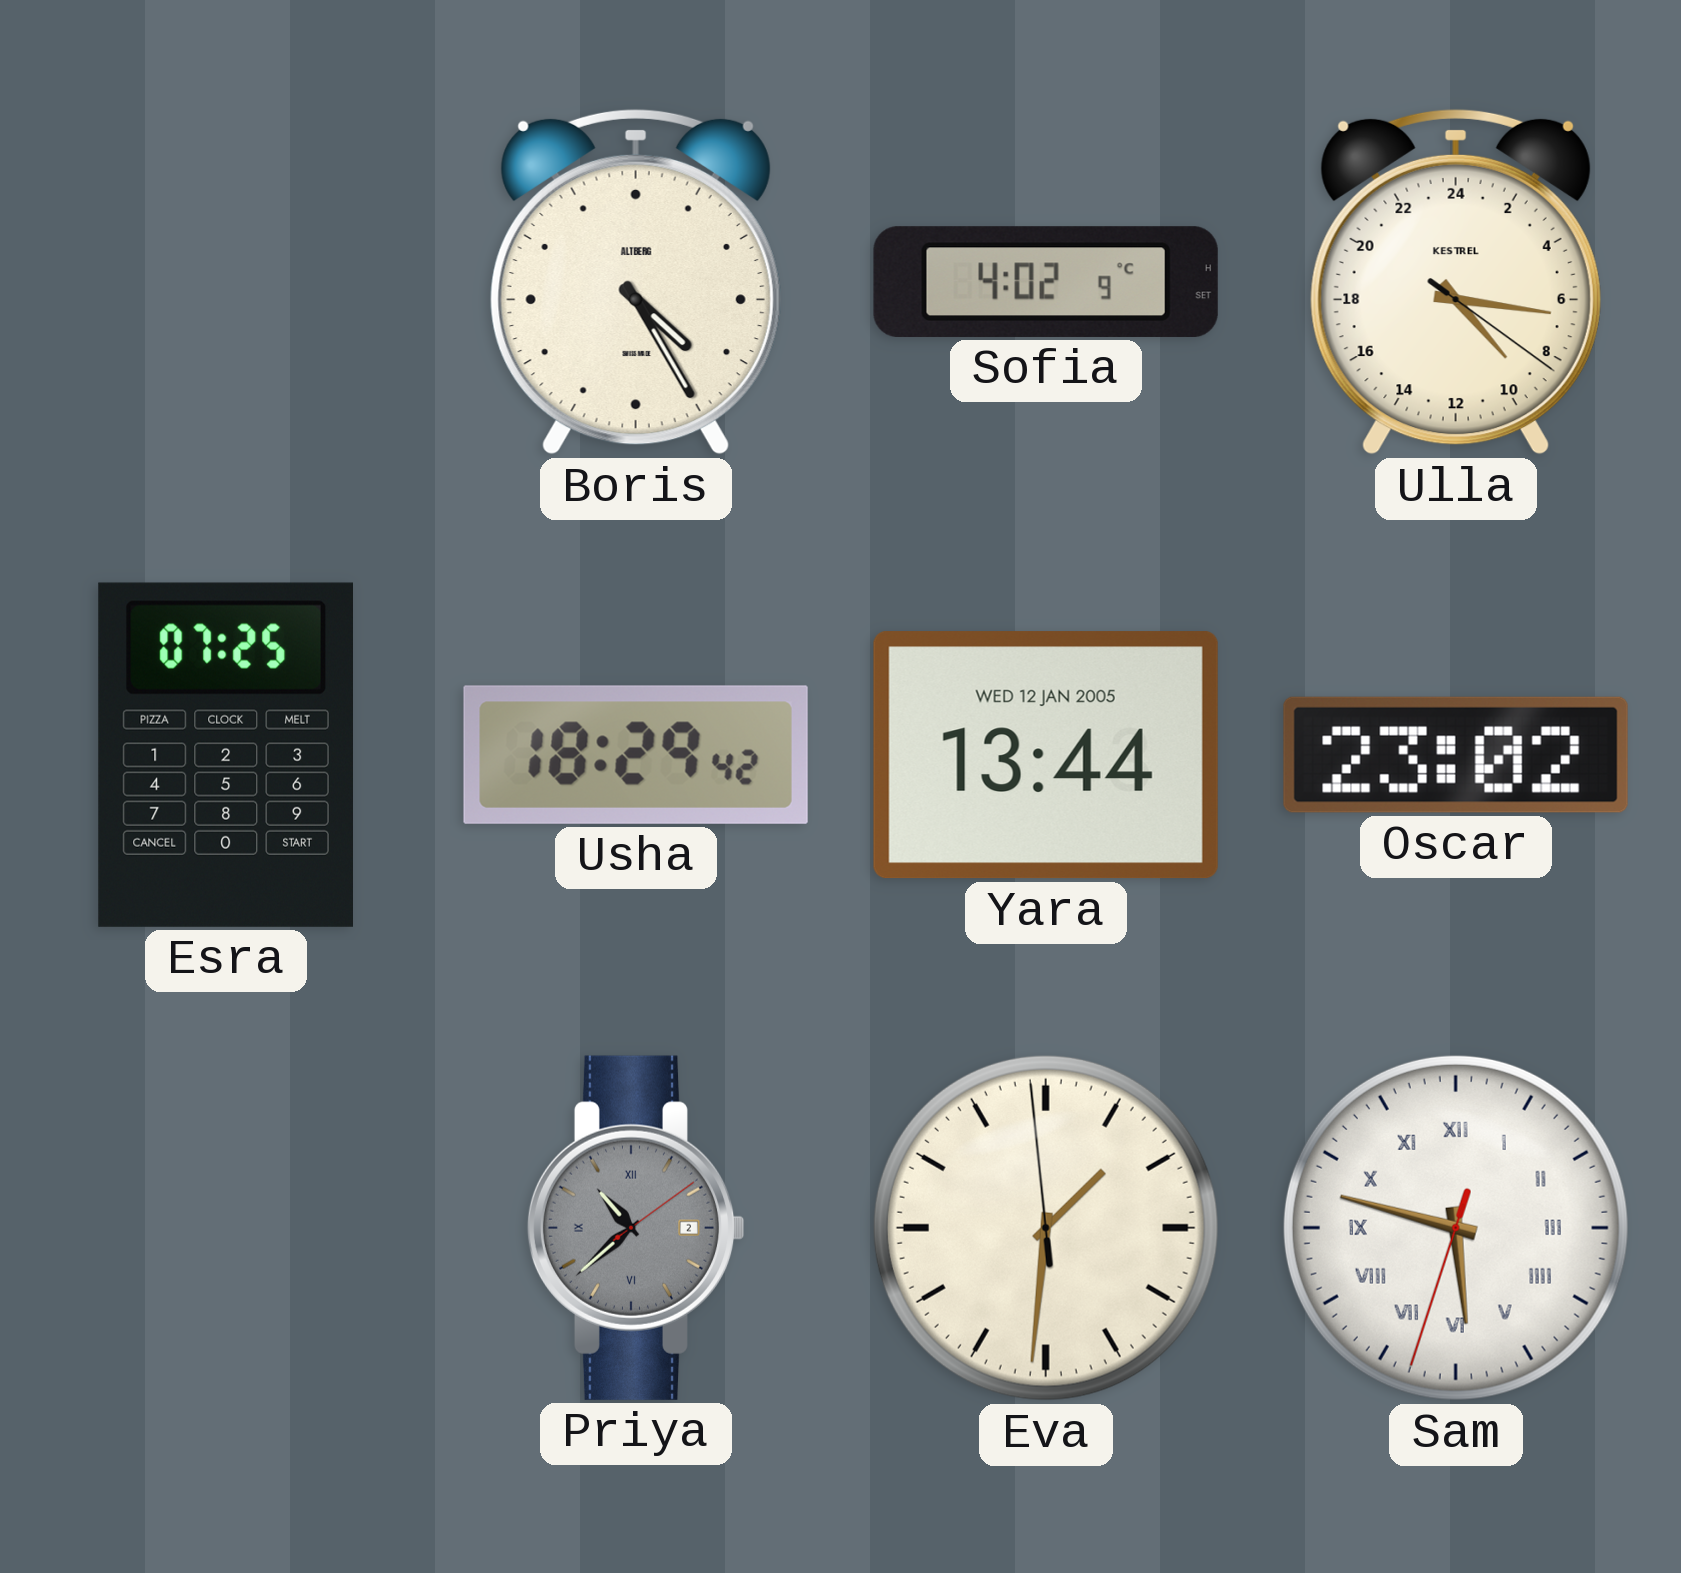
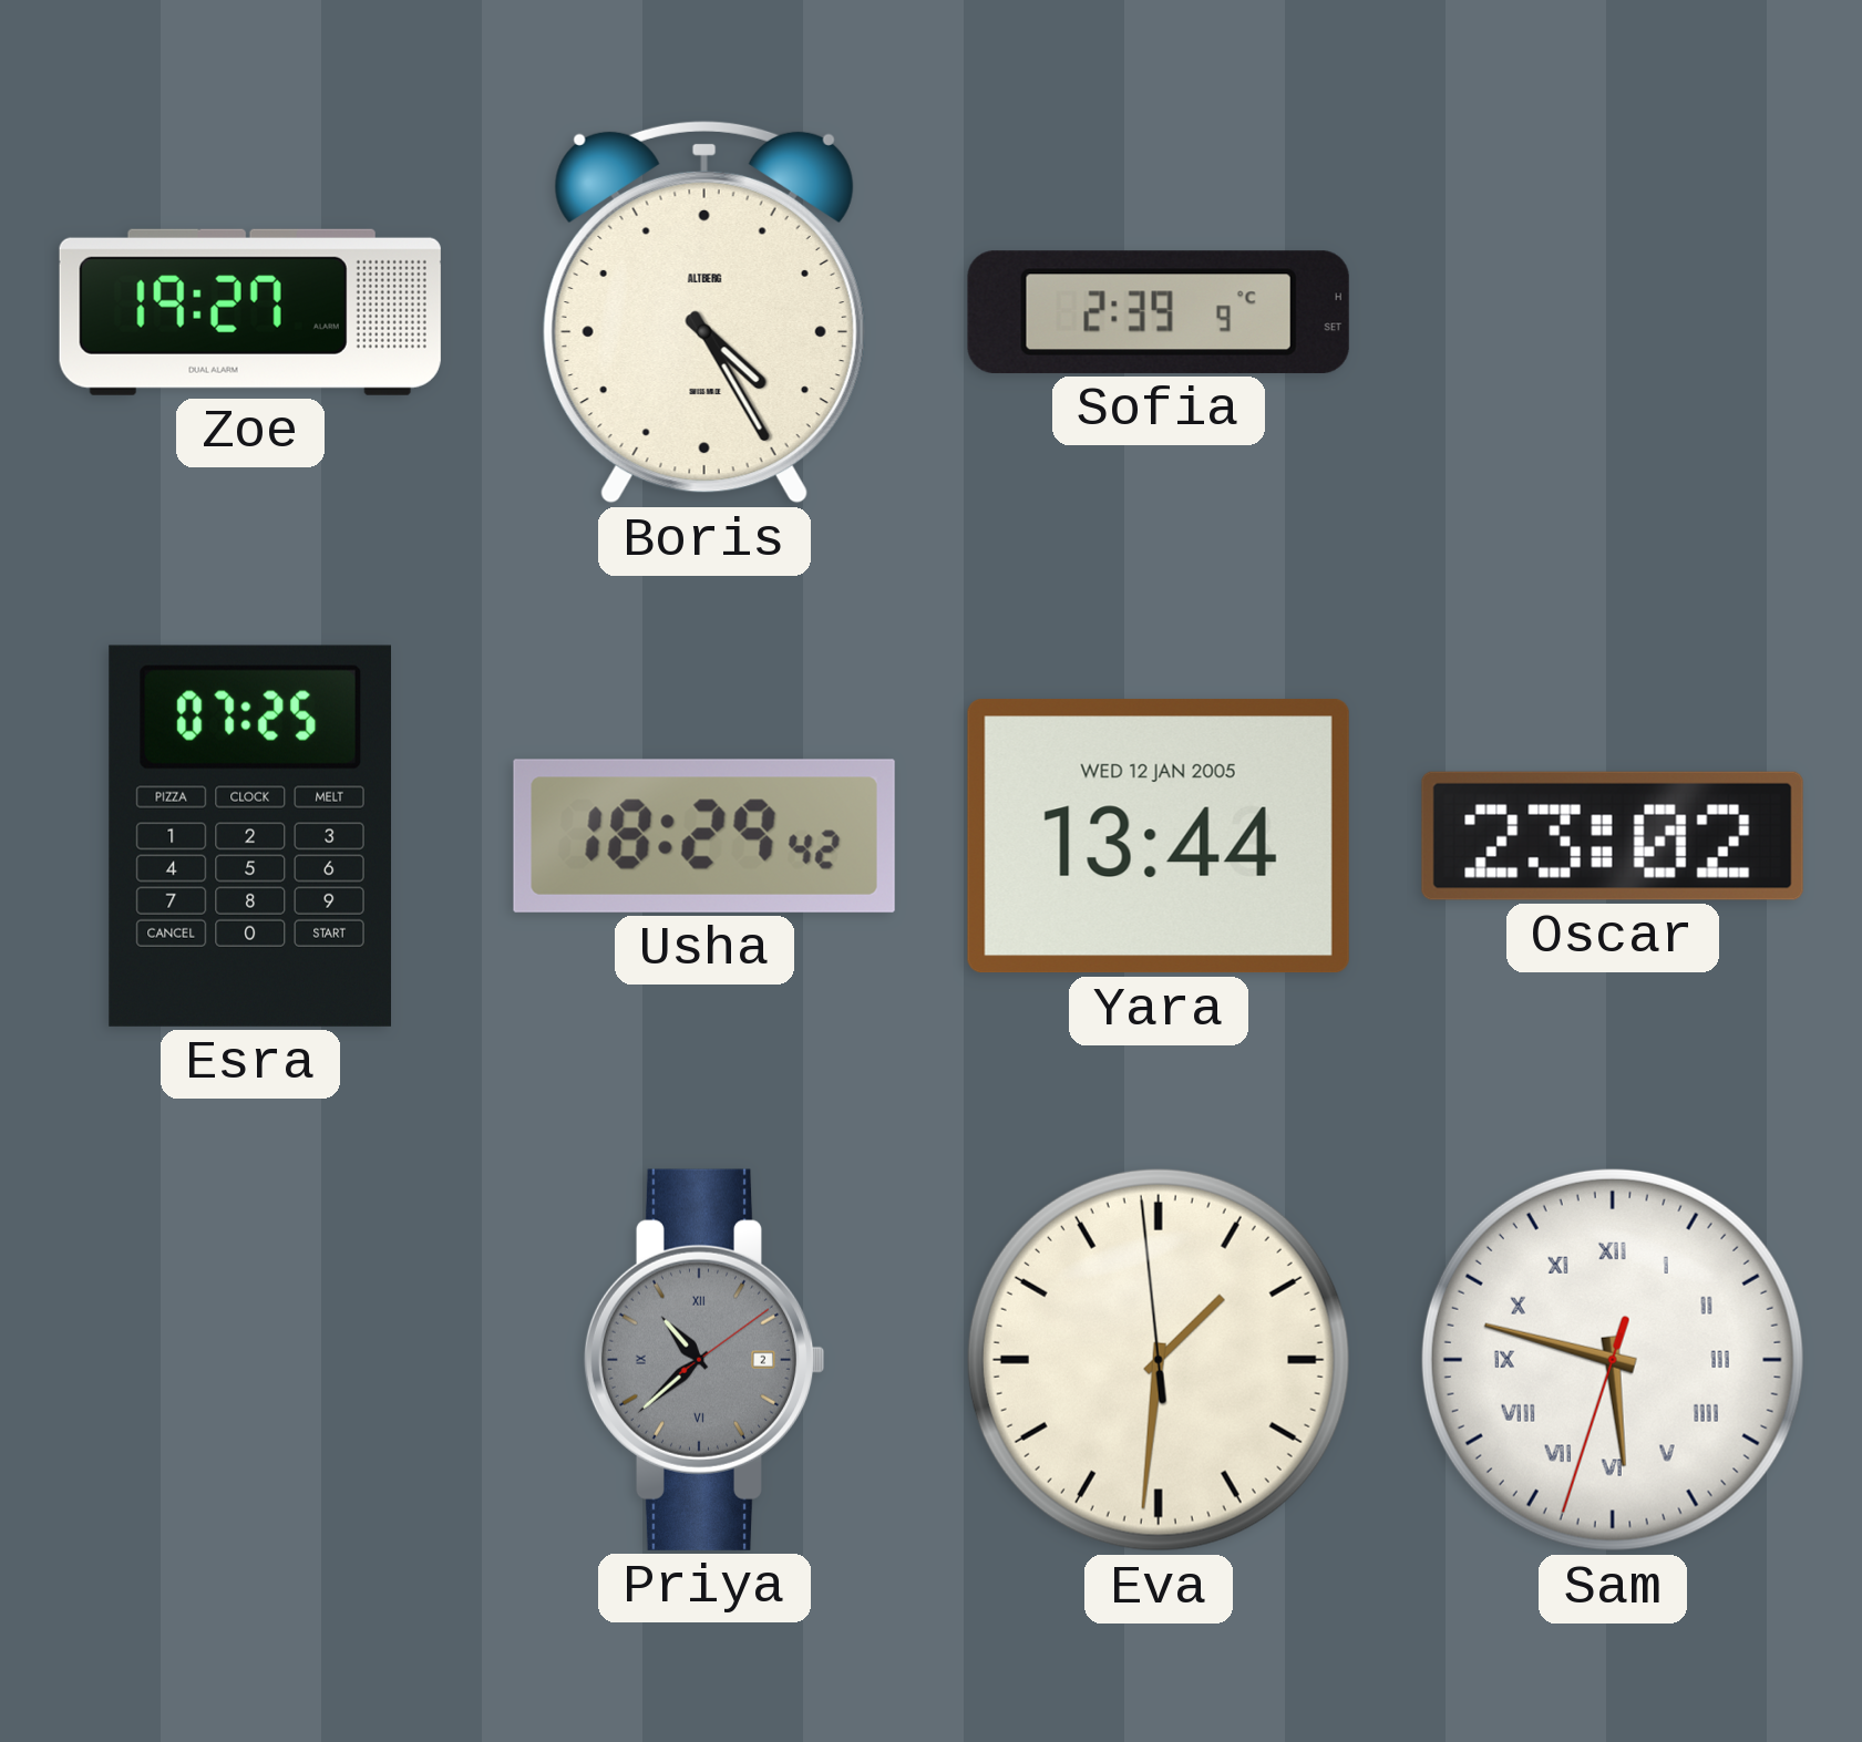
Zoe: none -> 19:27 (250, 312)
Sofia: 4:02 -> 2:39 (1159, 312)
Ulla: 9:16 -> none (1456, 282)
